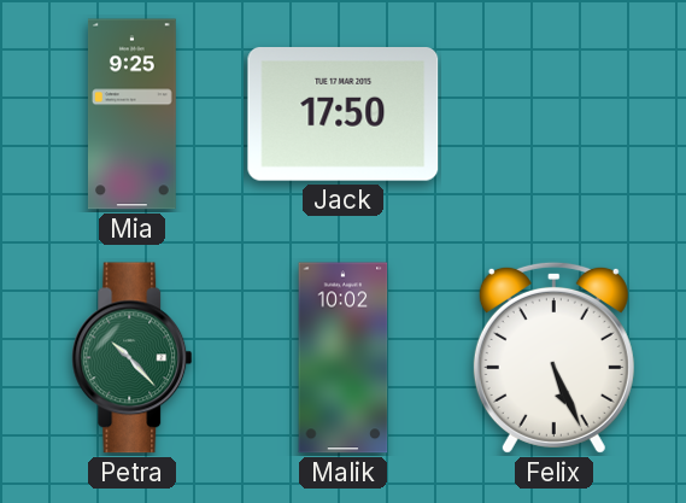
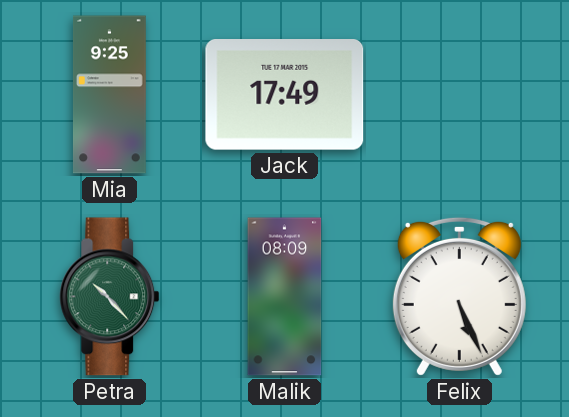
Jack: 17:50 -> 17:49 (285, 95)
Malik: 10:02 -> 08:09 (285, 297)
